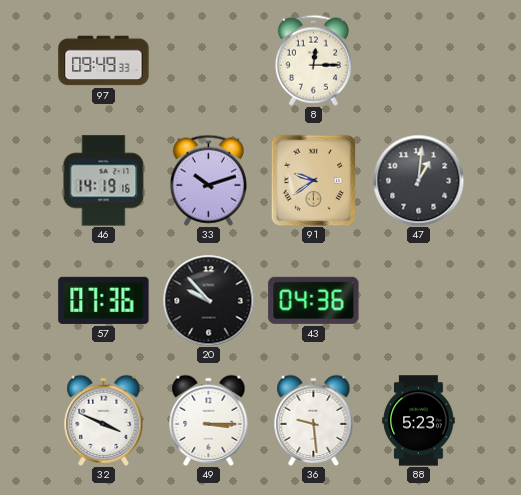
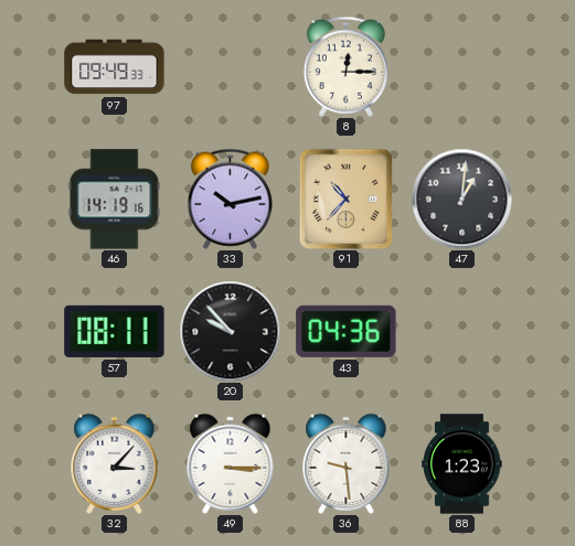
33: 10:12 -> 10:13 (230, 199)
91: 9:39 -> 10:37 (347, 199)
57: 07:36 -> 08:11 (115, 331)
32: 3:49 -> 3:07 (115, 463)
88: 5:23 -> 1:23 (462, 464)
